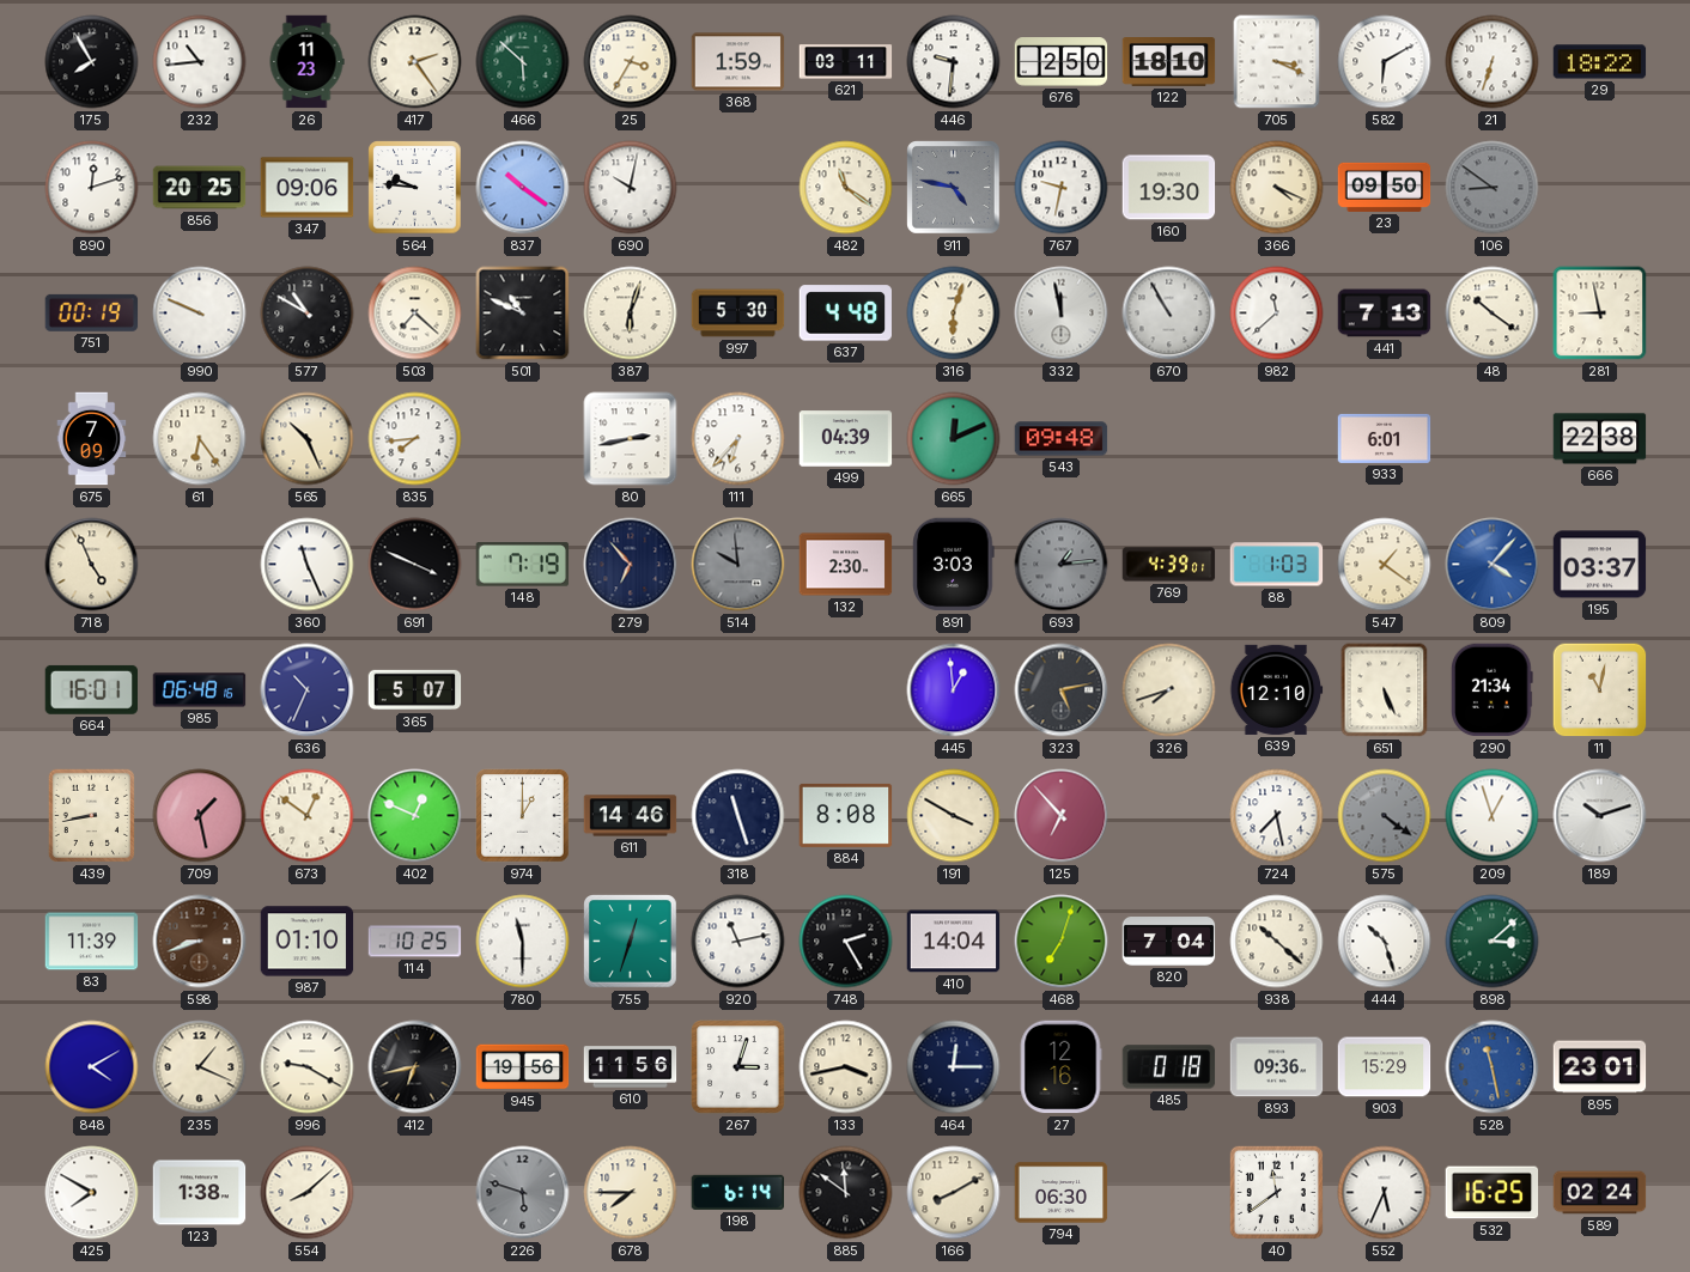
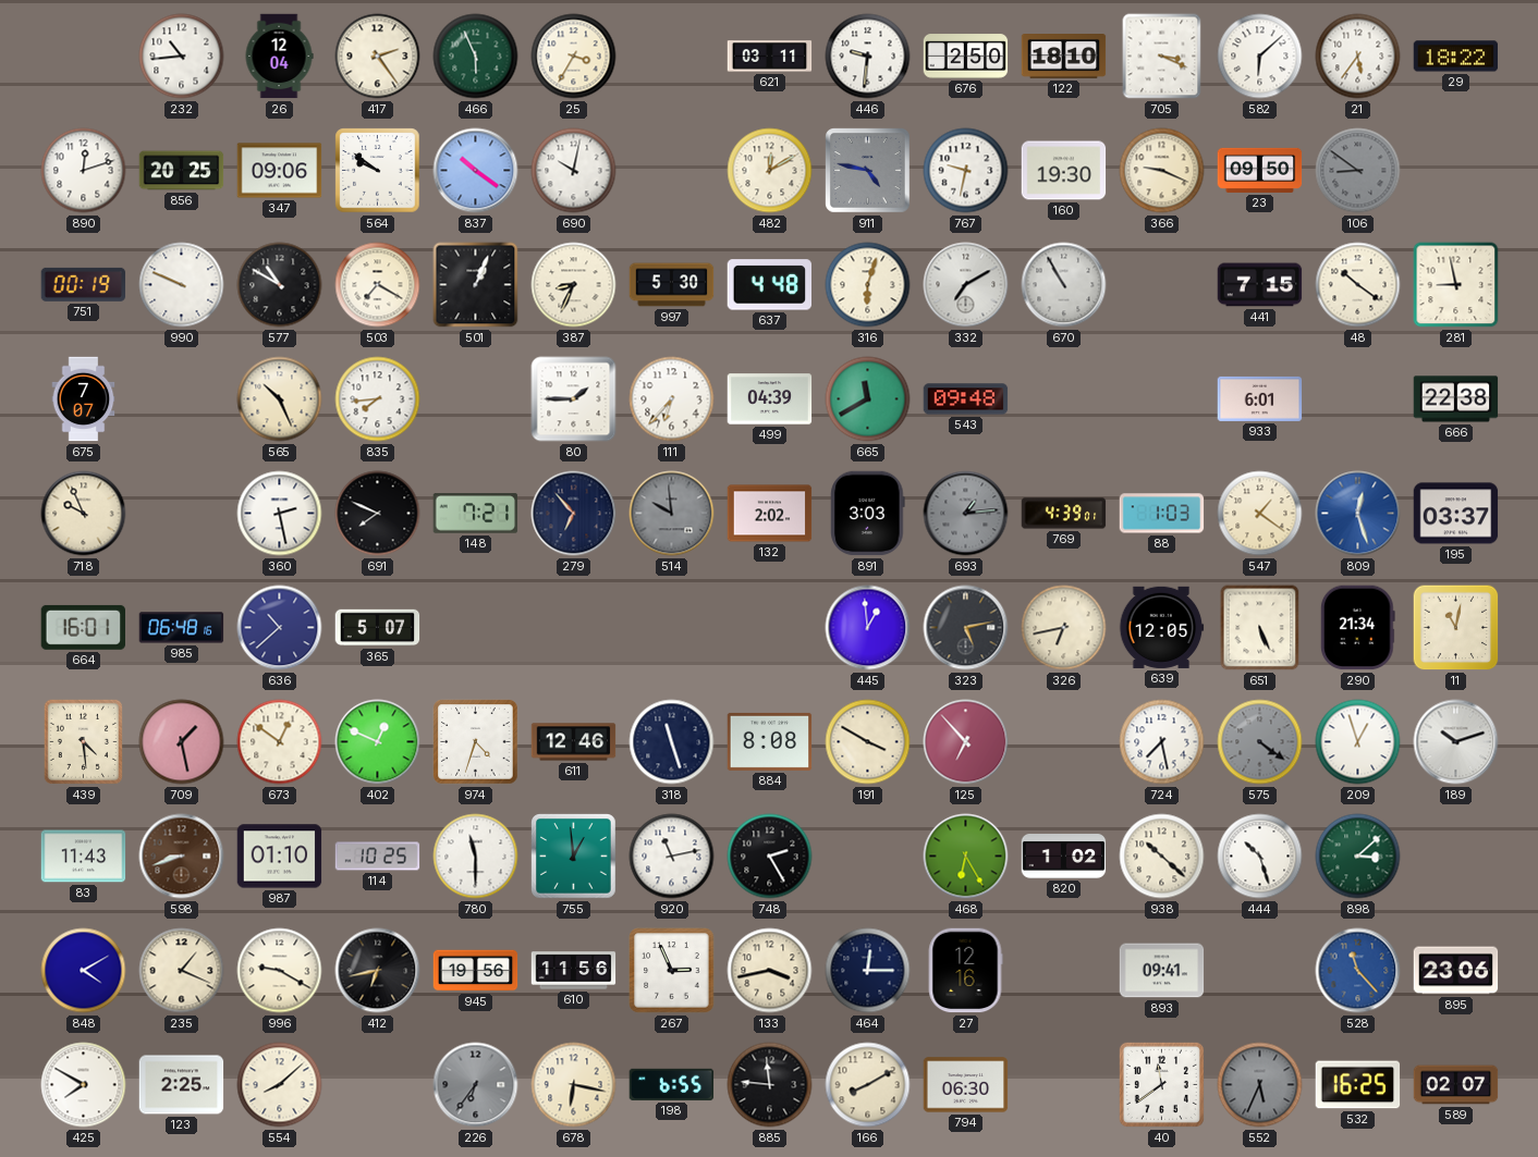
175: 7:55 -> none (92, 62)
26: 11:23 -> 12:04 (279, 57)
466: 5:52 -> 5:56 (476, 57)
368: 1:59 -> none (738, 62)
582: 6:10 -> 6:08 (1260, 57)
21: 6:33 -> 5:36 (1358, 57)
564: 9:46 -> 9:51 (378, 171)
482: 11:21 -> 12:10 (770, 171)
366: 4:19 -> 9:19 (1162, 171)
503: 7:22 -> 7:20 (378, 285)
501: 10:49 -> 1:04 (476, 285)
387: 6:03 -> 8:34 (574, 285)
332: 11:58 -> 7:10 (966, 285)
982: 11:38 -> none (1277, 314)
441: 7:13 -> 7:15 (1260, 285)
675: 7:09 -> 7:07 (84, 399)
61: 6:24 -> none (200, 439)
80: 2:43 -> 1:45 (574, 399)
665: 12:11 -> 11:40 (868, 399)
718: 4:56 -> 9:56 (84, 514)
360: 11:26 -> 2:28 (280, 514)
691: 3:49 -> 7:49 (378, 514)
148: 7:19 -> 7:21 (476, 514)
132: 2:30 -> 2:02 (770, 514)
809: 4:07 -> 12:27 (1358, 514)
636: 10:34 -> 10:38 (280, 628)
326: 7:42 -> 6:43 (1064, 628)
639: 12:10 -> 12:05 (1161, 627)
439: 8:43 -> 4:29 (83, 741)
974: 1:00 -> 4:33 (476, 742)
611: 14:46 -> 12:46 (574, 742)
83: 11:39 -> 11:43 (84, 857)
755: 12:33 -> 12:59 (574, 857)
410: 14:04 -> none (954, 942)
468: 7:03 -> 6:25 (966, 857)
820: 7:04 -> 1:02 (1064, 857)
267: 3:03 -> 2:56 (672, 971)
485: 0:18 -> none (1169, 1067)
893: 09:36 -> 09:41 (1162, 971)
903: 15:29 -> none (1385, 1067)
528: 11:28 -> 11:23 (1358, 971)
895: 23:01 -> 23:06 (1456, 971)
123: 1:38 -> 2:25 (182, 1085)
226: 5:48 -> 6:36 (476, 1085)
678: 7:45 -> 6:17 (574, 1085)
198: 6:14 -> 6:55 (672, 1084)
885: 11:51 -> 11:46 (770, 1085)
552 dial: white -> grey (1260, 1085)
589: 02:24 -> 02:07 (1456, 1085)
